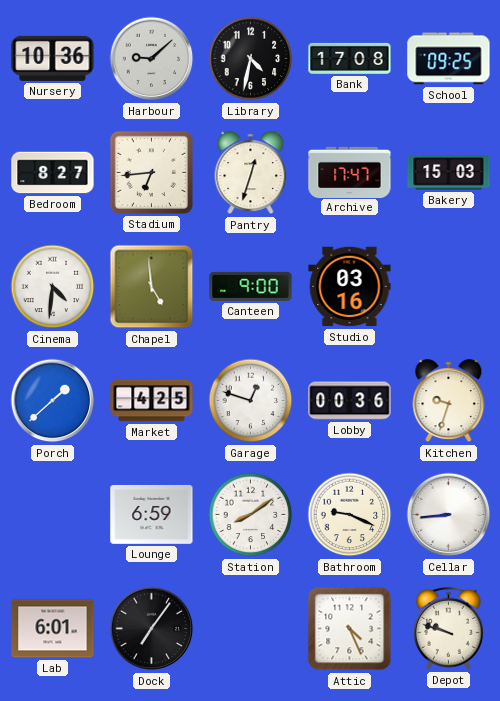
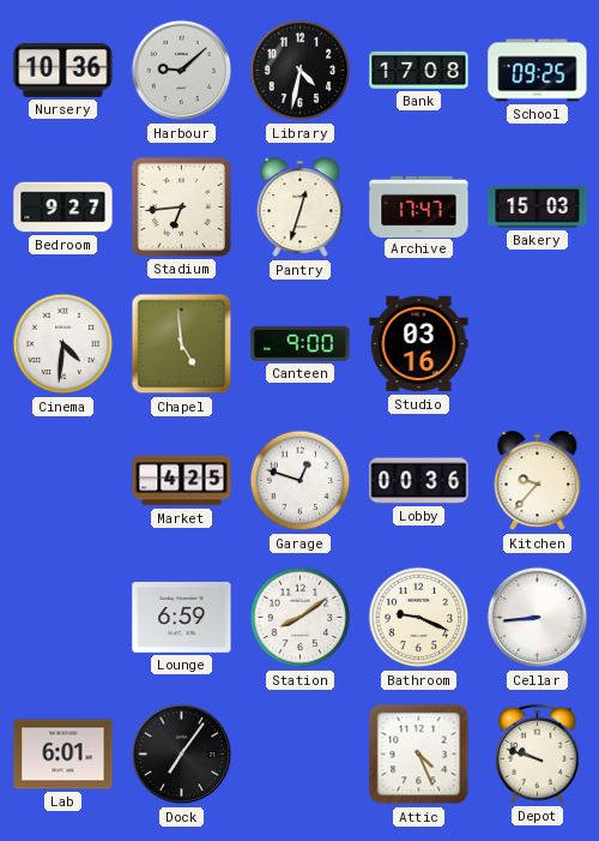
Bedroom: 8:27 -> 9:27 (63, 208)
Porch: 1:38 -> none (53, 401)
Kitchen: 9:33 -> 9:37 (538, 481)
